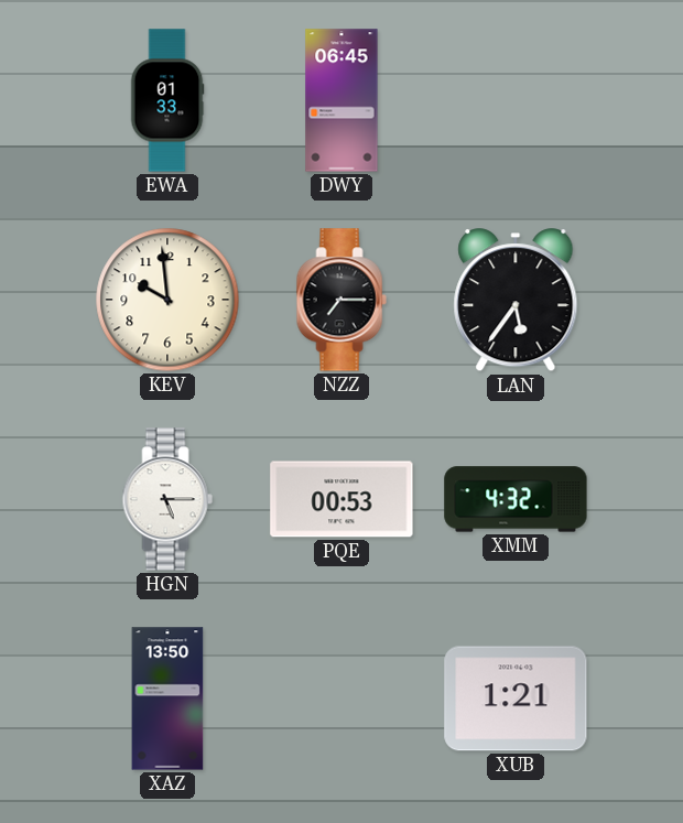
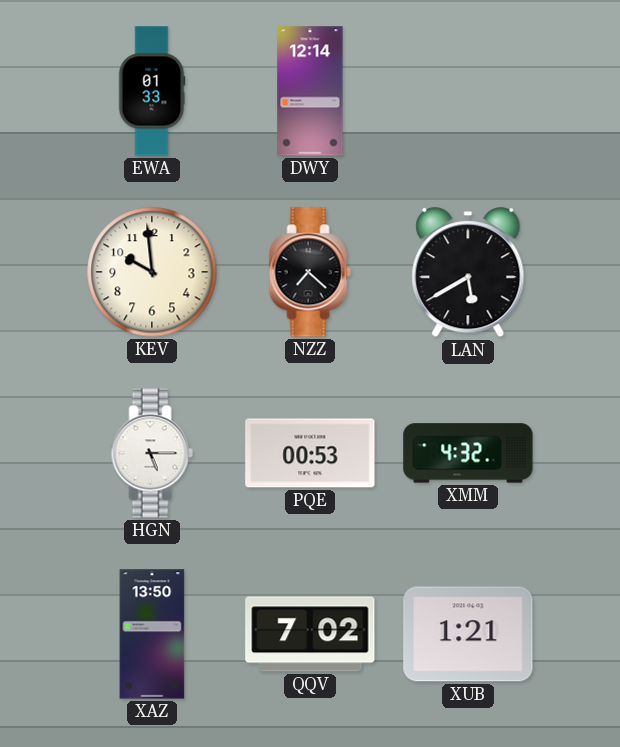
DWY: 06:45 -> 12:14 (310, 91)
NZZ: 7:15 -> 7:22 (310, 272)
LAN: 5:36 -> 5:40 (468, 273)
QQV: none -> 7:02 (310, 634)
